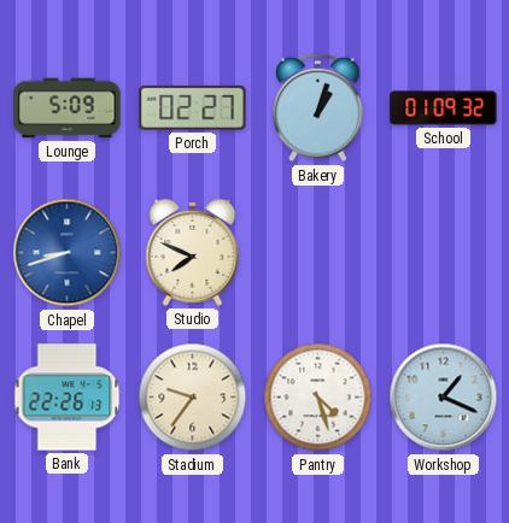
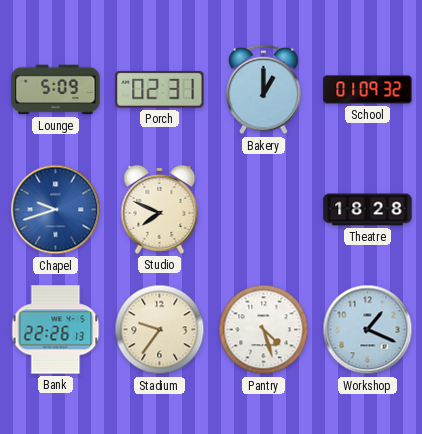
Porch: 02:27 -> 02:31 (160, 89)
Bakery: 1:03 -> 1:00 (264, 90)
Chapel: 8:42 -> 9:42 (56, 210)
Theatre: none -> 18:28 (368, 210)
